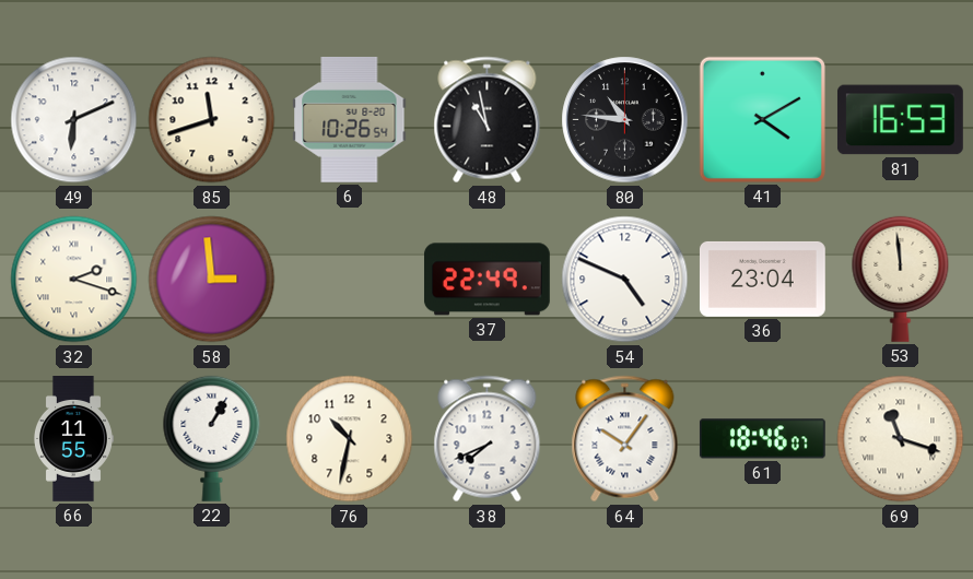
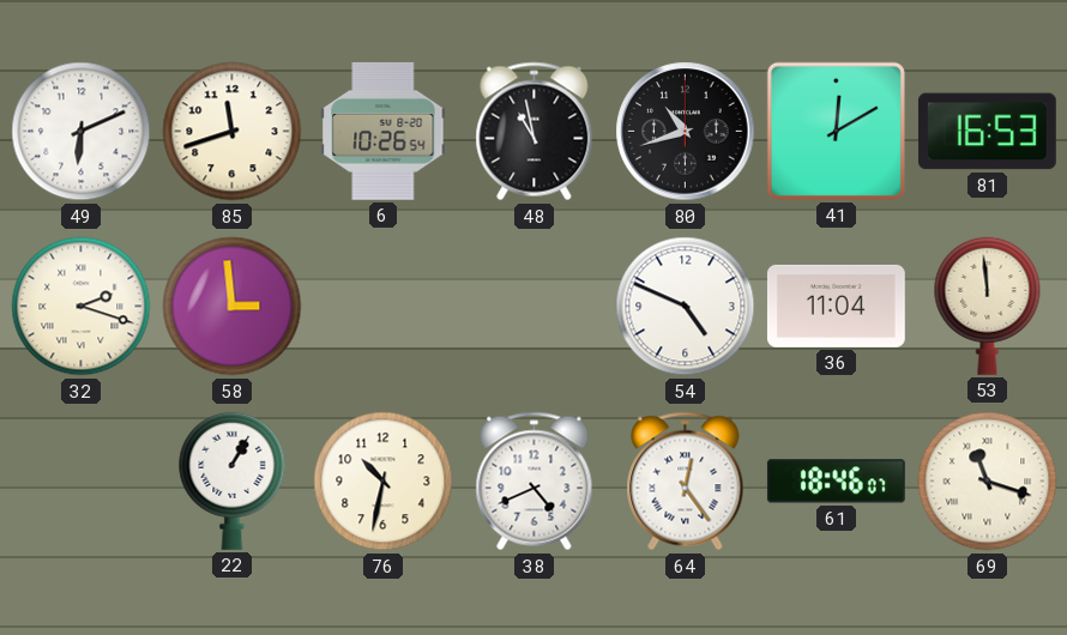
80: 10:46 -> 10:42 (686, 132)
41: 4:10 -> 12:10 (836, 131)
37: 22:49 -> none (486, 280)
36: 23:04 -> 11:04 (836, 306)
66: 11:55 -> none (73, 439)
38: 7:41 -> 4:41 (535, 482)
64: 10:06 -> 12:24 (686, 482)
